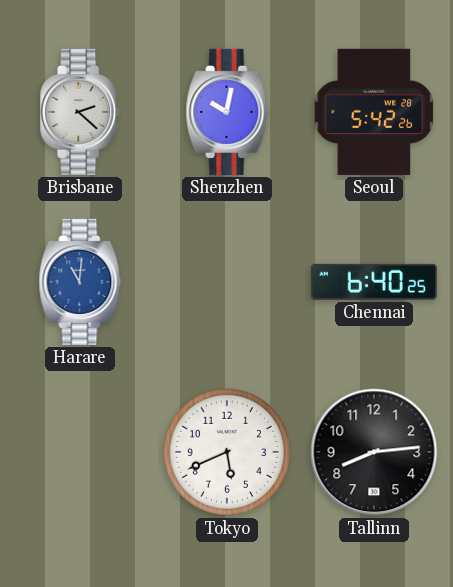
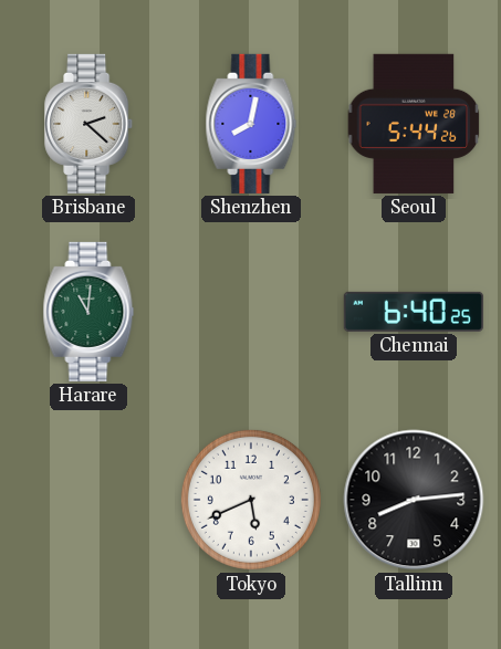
Shenzhen: 10:02 -> 8:02 (251, 124)
Seoul: 5:42 -> 5:44 (414, 124)
Harare dial: blue -> green (88, 312)
